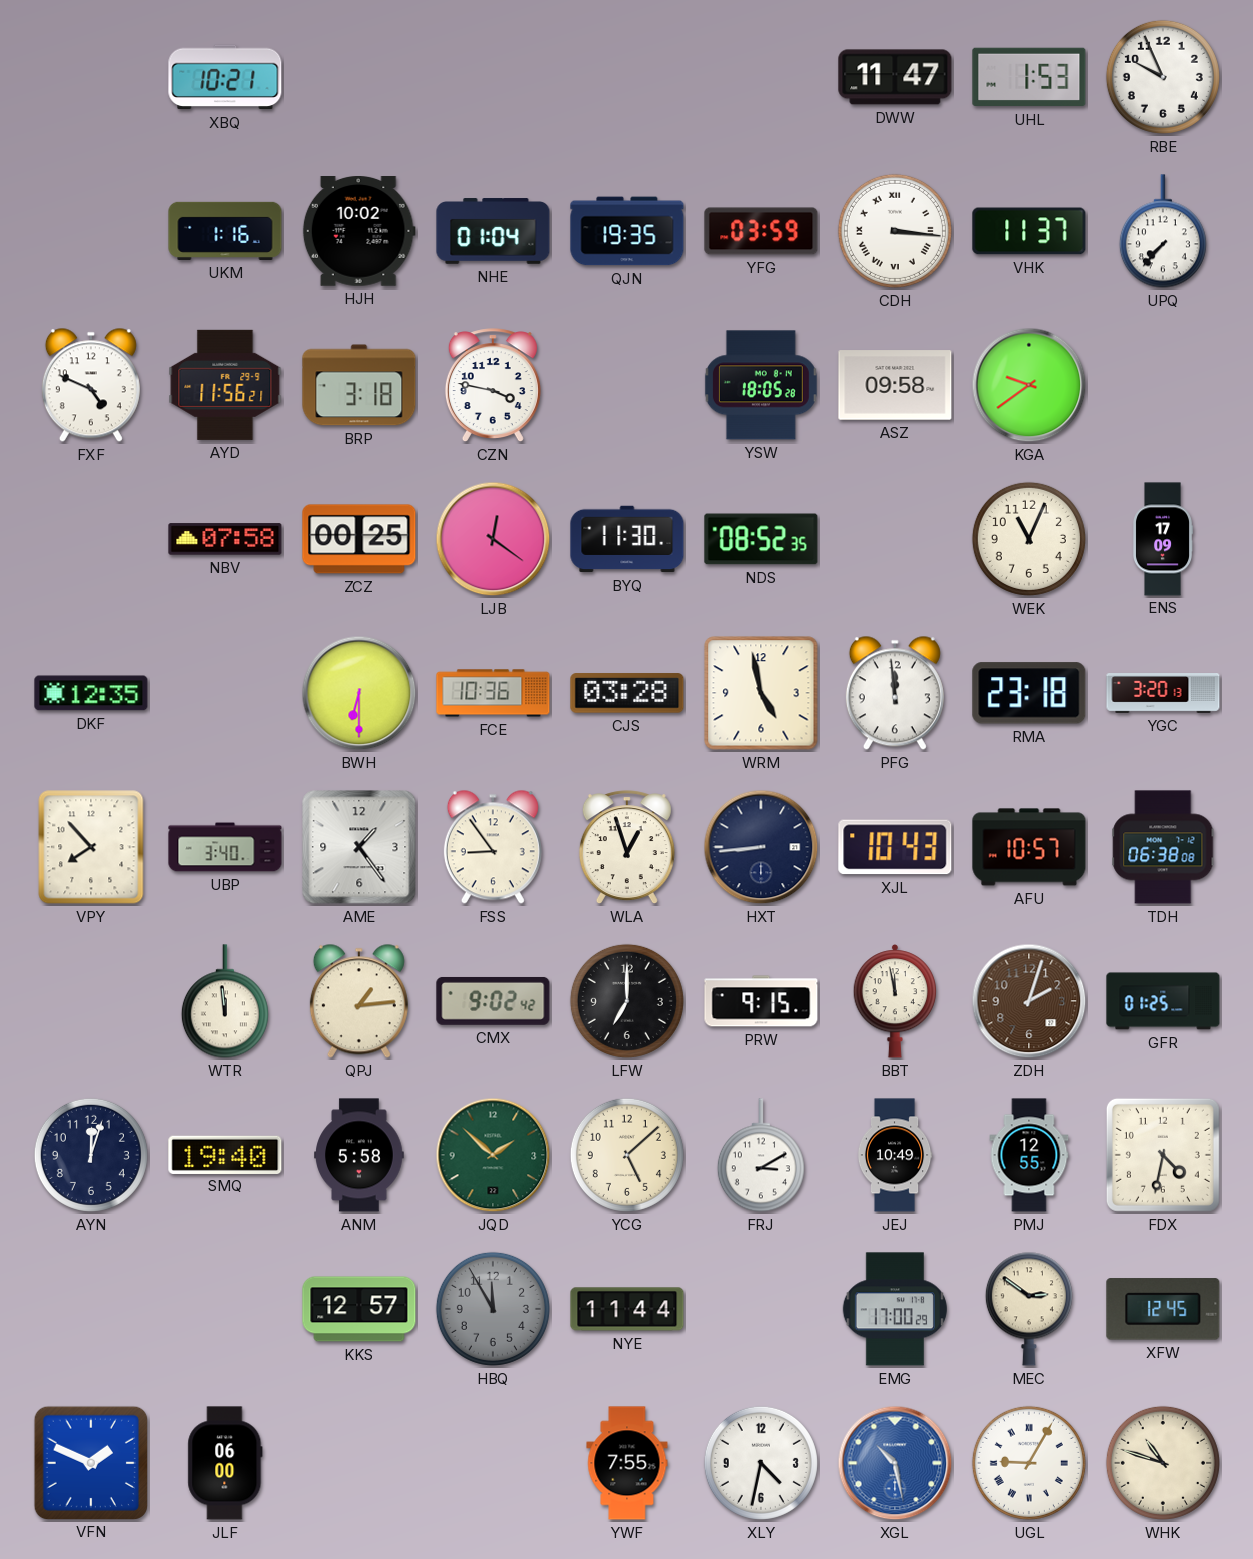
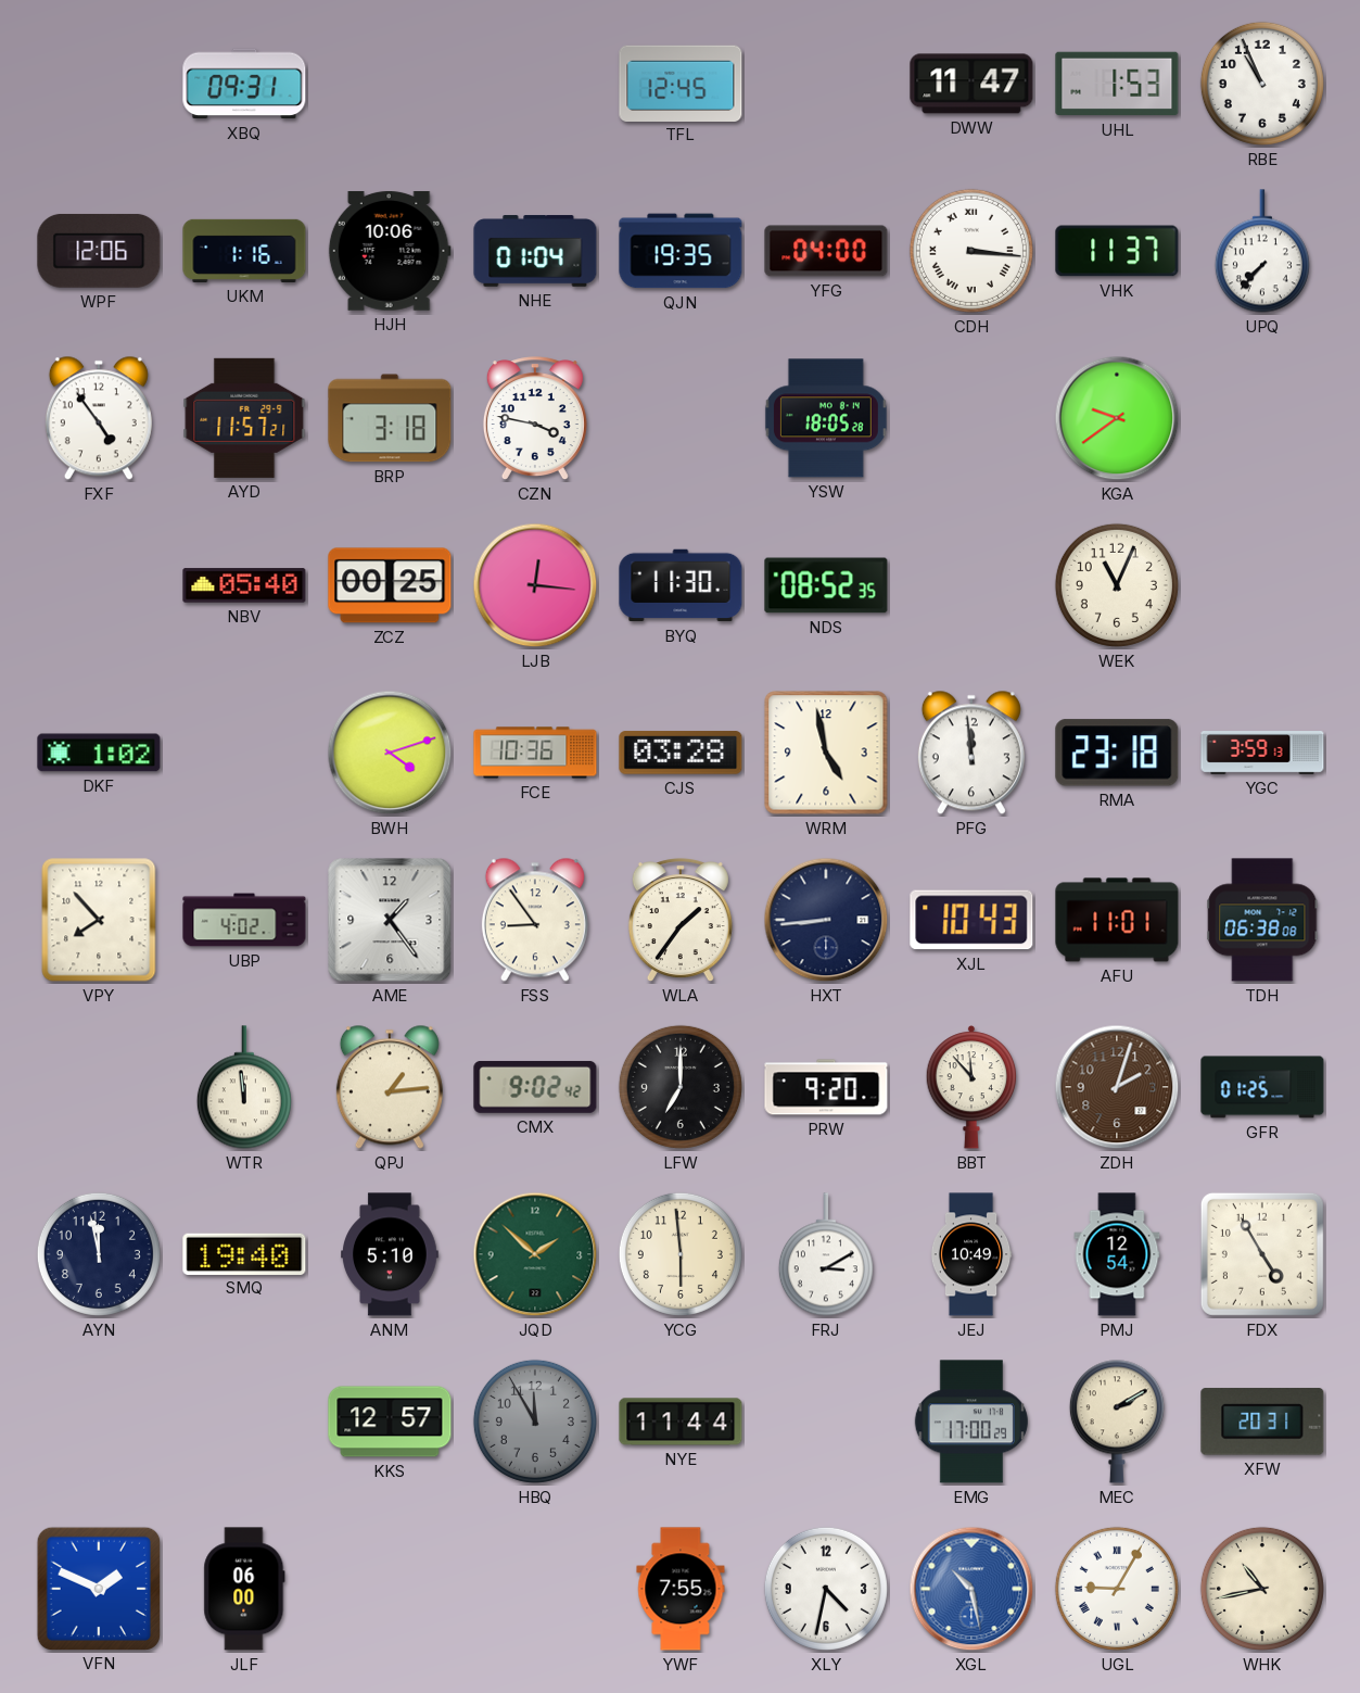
XBQ: 10:21 -> 09:31 (244, 84)
TFL: none -> 12:45 (681, 83)
RBE: 9:56 -> 10:56 (1262, 84)
WPF: none -> 12:06 (99, 251)
HJH: 10:02 -> 10:06 (390, 252)
YFG: 03:59 -> 04:00 (826, 251)
FXF: 4:49 -> 4:54 (99, 418)
AYD: 11:56 -> 11:57 (244, 418)
ASZ: 09:58 -> none (895, 385)
NBV: 07:58 -> 05:40 (244, 585)
LJB: 12:21 -> 12:16 (535, 585)
ENS: 17:09 -> none (1163, 539)
DKF: 12:35 -> 1:02 (99, 753)
BWH: 6:30 -> 4:12 (390, 753)
YGC: 3:20 -> 3:59 (1262, 754)
UBP: 3:40 -> 4:02 (244, 920)
WLA: 12:57 -> 1:36 (681, 921)
AFU: 10:57 -> 11:01 (1117, 920)
PRW: 9:15 -> 9:20 (826, 1087)
BBT: 11:58 -> 11:53 (971, 1087)
AYN: 12:03 -> 11:58 (99, 1254)
ANM: 5:58 -> 5:10 (391, 1254)
YCG: 5:08 -> 5:59 (681, 1254)
PMJ: 12:55 -> 12:54 (1117, 1254)
FDX: 4:32 -> 4:55 (1262, 1254)
MEC: 2:51 -> 2:10 (1117, 1422)
XFW: 12:45 -> 20:31 (1262, 1422)
WHK: 10:48 -> 10:43 (1262, 1589)
